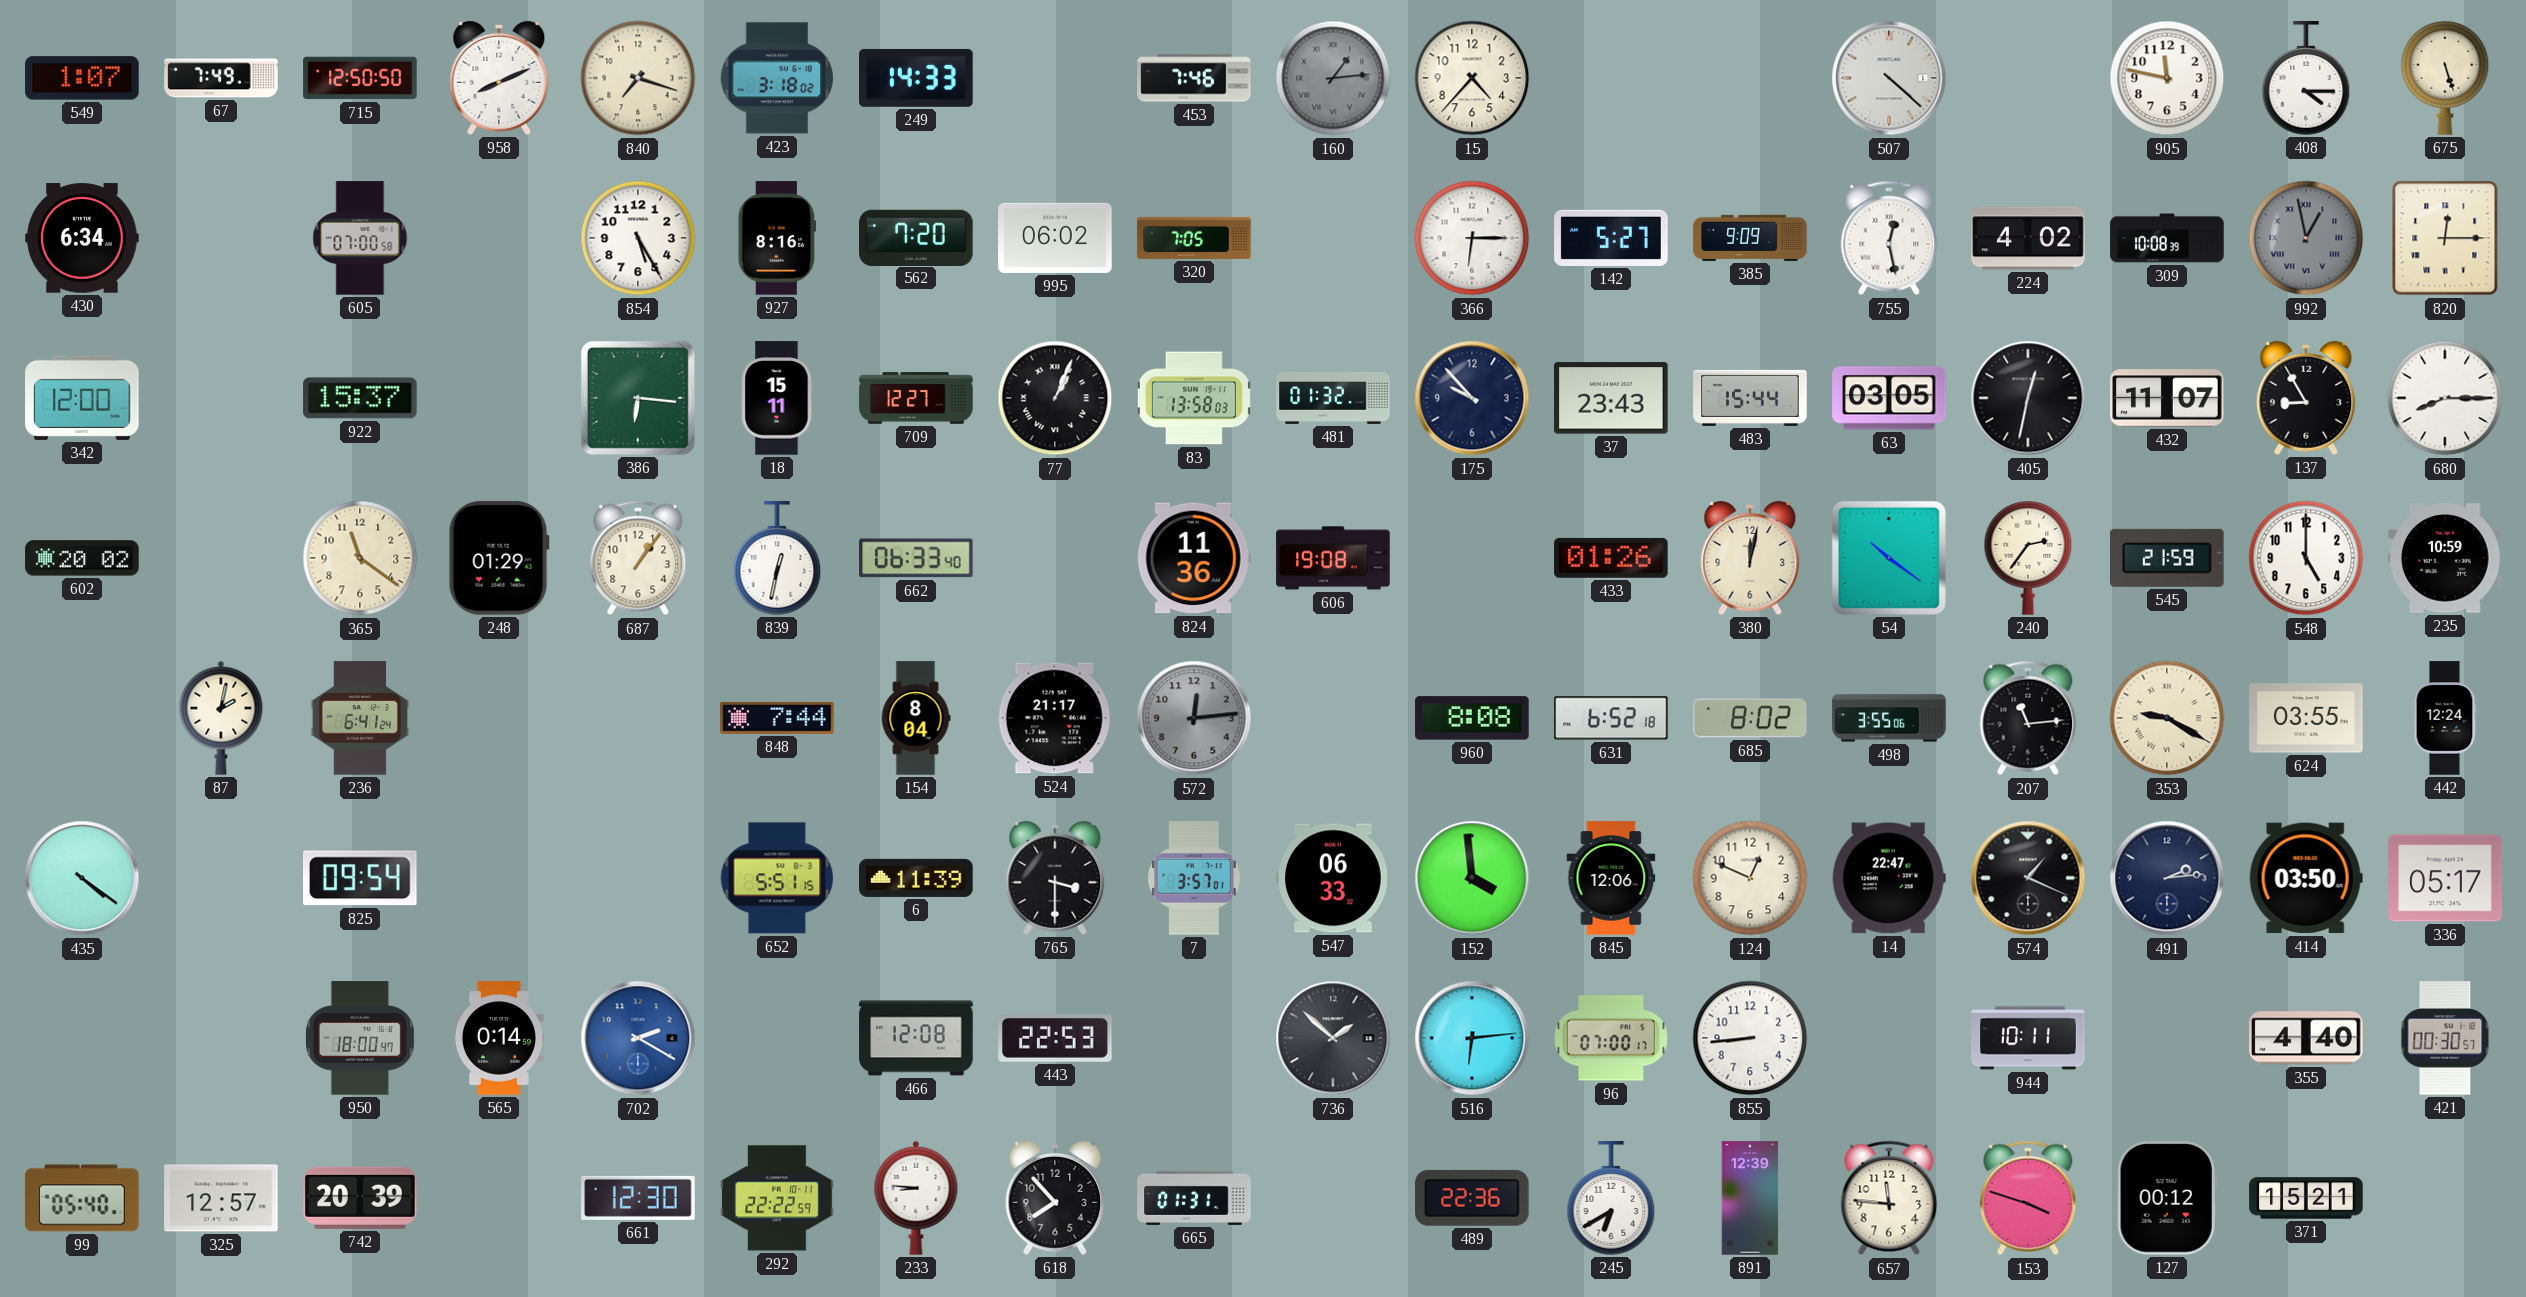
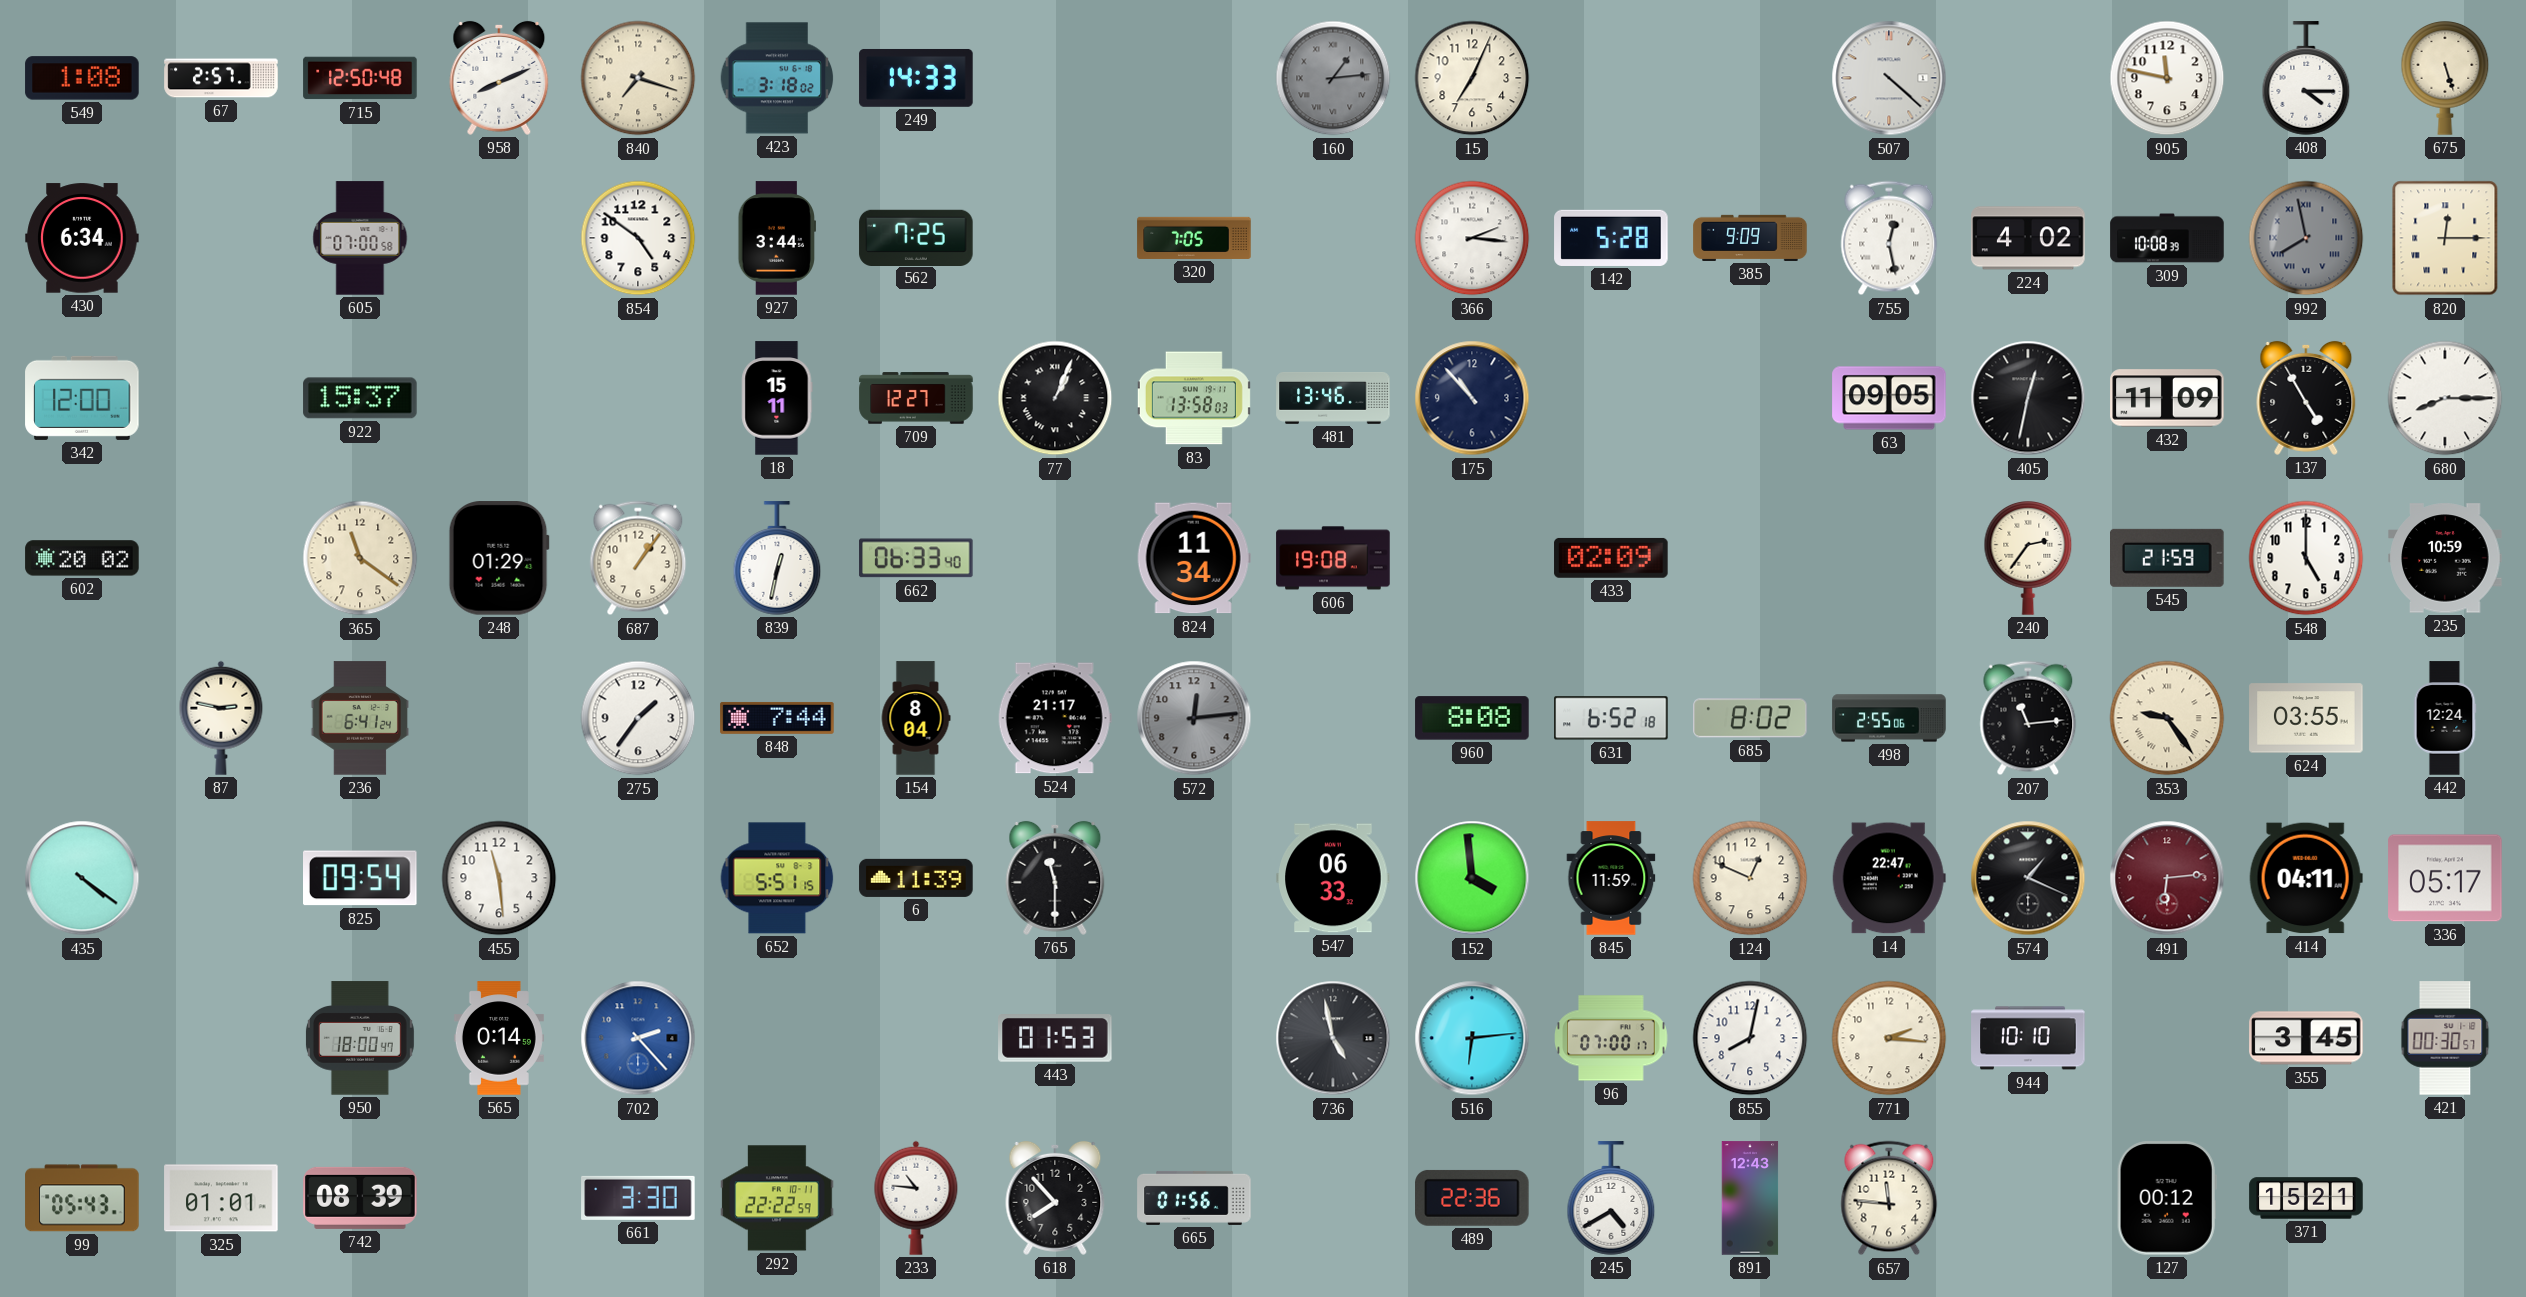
549: 1:07 -> 1:08 (82, 78)
67: 7:49 -> 2:57 (221, 78)
715: 12:50:50 -> 12:50:48 (360, 78)
453: 7:46 -> none (1194, 78)
15: 4:37 -> 7:04 (1472, 78)
854: 5:25 -> 4:51 (638, 238)
927: 8:16 -> 3:44 (776, 238)
562: 7:20 -> 7:25 (916, 237)
995: 06:02 -> none (1055, 238)
366: 6:15 -> 2:16 (1472, 238)
142: 5:27 -> 5:28 (1611, 238)
992: 12:58 -> 7:58 (2306, 238)
386: 6:16 -> none (638, 398)
481: 01:32 -> 13:46 (1333, 398)
175: 9:53 -> 10:53 (1472, 398)
37: 23:43 -> none (1611, 398)
483: 15:44 -> none (1750, 398)
63: 03:05 -> 09:05 (1889, 398)
432: 11:07 -> 11:09 (2167, 398)
137: 8:55 -> 4:55 (2306, 398)
824: 11:36 -> 11:34 (1194, 558)
433: 01:26 -> 02:09 (1611, 558)
380: 12:02 -> none (1750, 558)
54: 10:21 -> none (1889, 558)
87: 2:02 -> 2:47 (221, 718)
275: none -> 1:36 (638, 718)
498: 3:55 -> 2:55 (1889, 718)
353: 9:20 -> 9:24 (2167, 718)
455: none -> 11:29 (499, 878)
765: 3:30 -> 11:30 (1055, 878)
7: 3:57 -> none (1194, 878)
845: 12:06 -> 11:59 (1611, 878)
491: 2:14 -> 6:14 (2167, 878)
491 dial: navy -> burgundy (2167, 878)
414: 03:50 -> 04:11 (2306, 878)
702: 2:20 -> 2:23 (638, 1038)
466: 12:08 -> none (916, 1038)
443: 22:53 -> 01:53 (1055, 1039)
736: 1:52 -> 4:58 (1333, 1038)
855: 8:44 -> 8:02 (1750, 1038)
771: none -> 2:16 (1889, 1038)
944: 10:11 -> 10:10 (2028, 1038)
355: 4:40 -> 3:45 (2306, 1038)
99: 05:40 -> 05:43 (82, 1198)
325: 12:57 -> 01:01 (221, 1198)
742: 20:39 -> 08:39 (360, 1198)
661: 12:30 -> 3:30 (638, 1198)
233: 8:46 -> 10:46 (916, 1198)
665: 01:31 -> 01:56 (1194, 1198)
245: 6:40 -> 4:40 (1611, 1198)
891: 12:39 -> 12:43 (1750, 1198)
153: 3:48 -> none (2028, 1198)
